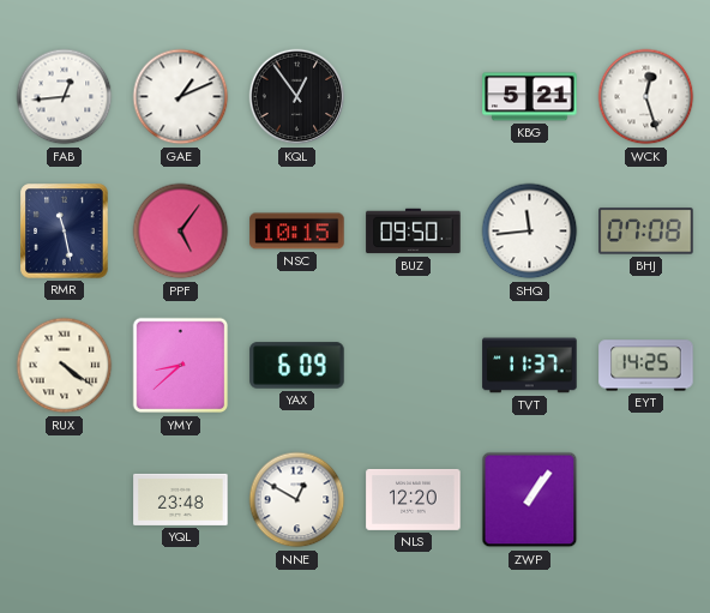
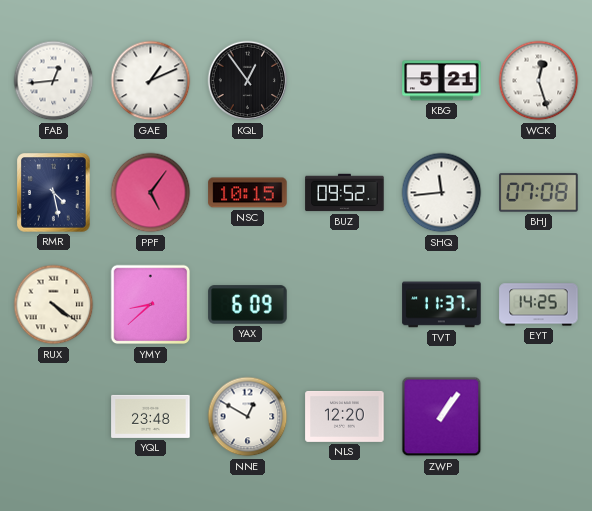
RMR: 11:28 -> 4:28 (54, 193)
BUZ: 09:50 -> 09:52 (345, 193)
